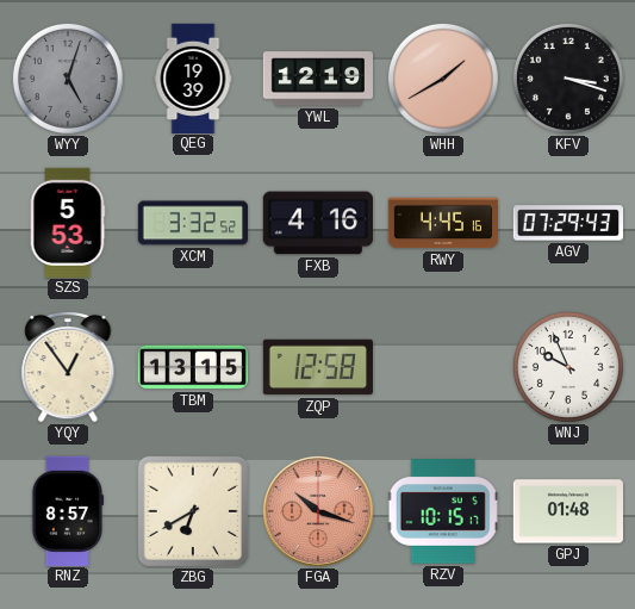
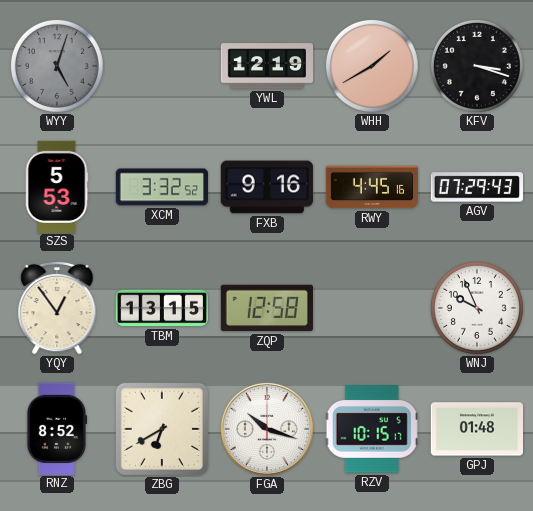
QEG: 19:39 -> none (193, 77)
FXB: 4:16 -> 9:16 (267, 187)
RNZ: 8:57 -> 8:52 (57, 428)
FGA dial: salmon -> white (267, 429)
